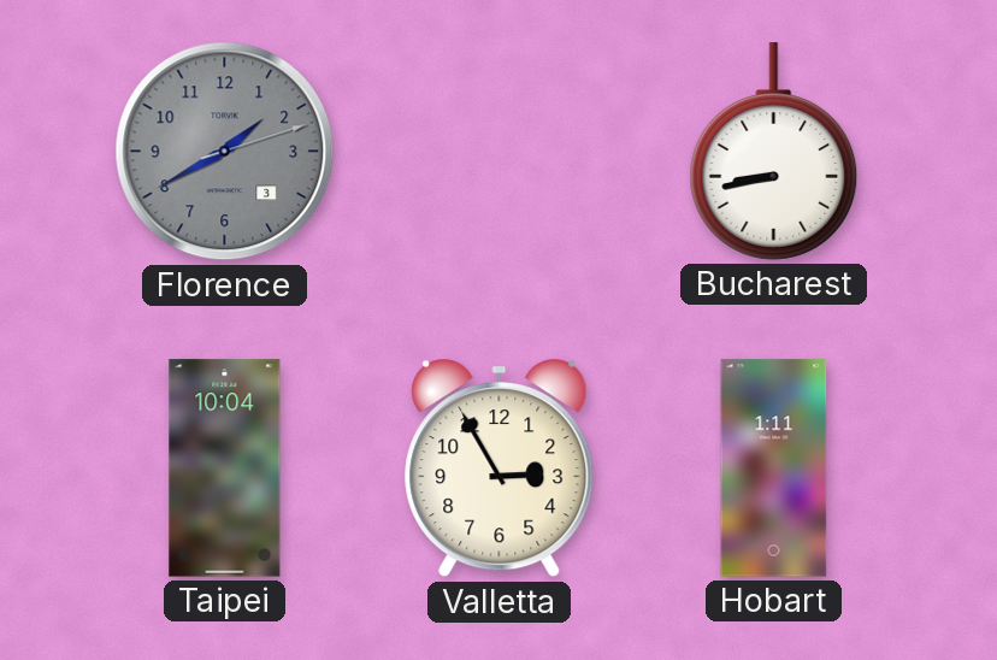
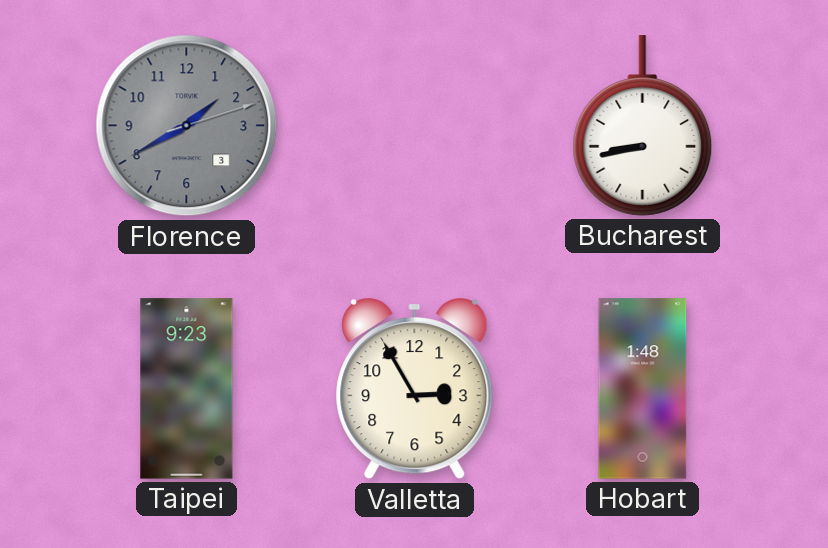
Taipei: 10:04 -> 9:23 (187, 389)
Hobart: 1:11 -> 1:48 (643, 389)
